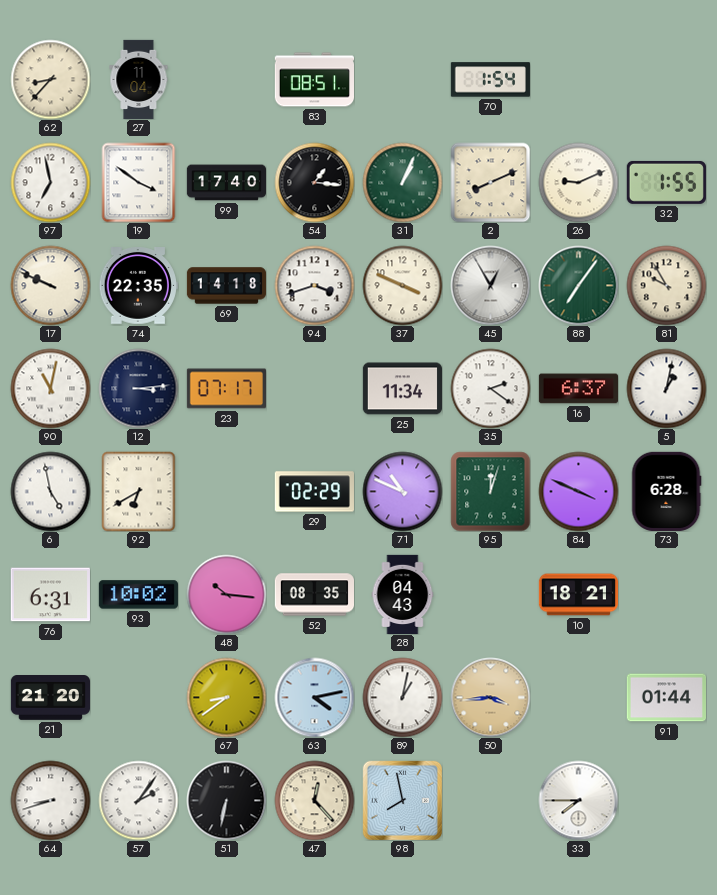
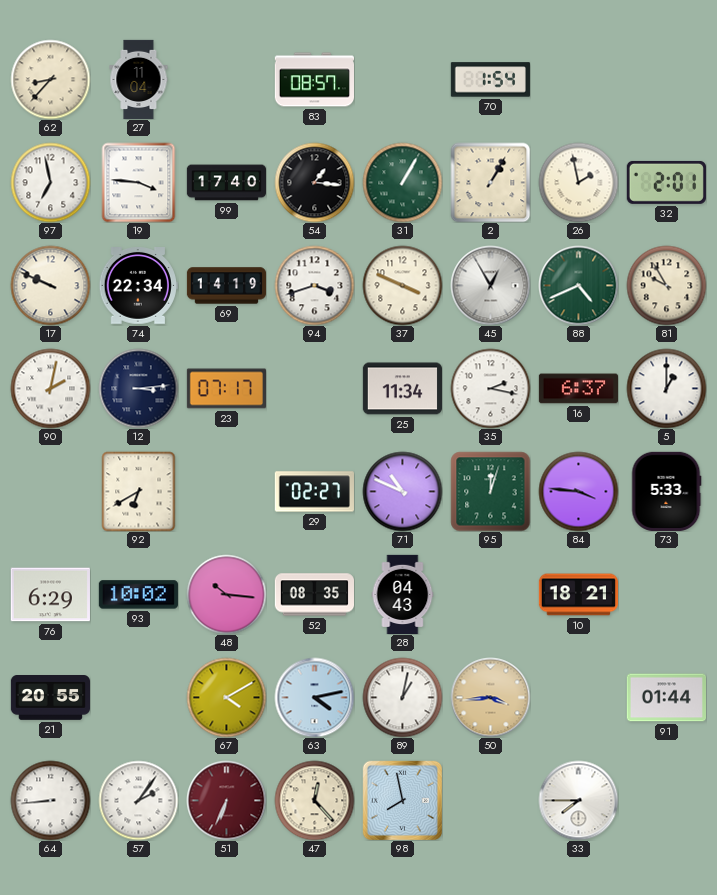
83: 08:51 -> 08:57 (314, 80)
19: 3:51 -> 3:46 (139, 182)
31: 1:04 -> 1:05 (402, 182)
2: 8:11 -> 1:05 (490, 182)
26: 9:11 -> 1:58 (578, 182)
32: 1:55 -> 2:01 (666, 182)
74: 22:35 -> 22:34 (138, 286)
69: 14:18 -> 14:19 (226, 286)
88: 7:06 -> 4:41 (578, 285)
90: 11:02 -> 2:02 (50, 388)
35: 2:21 -> 2:17 (490, 388)
5: 1:02 -> 1:00 (666, 388)
6: 4:58 -> none (50, 491)
29: 02:29 -> 02:27 (314, 492)
84: 3:49 -> 3:46 (578, 491)
73: 6:28 -> 5:33 (666, 491)
76: 6:31 -> 6:29 (50, 595)
21: 21:20 -> 20:55 (50, 698)
67: 8:39 -> 4:10 (226, 697)
64: 8:42 -> 8:44 (50, 800)
51: 6:32 -> 6:34 (226, 800)
51 dial: black -> burgundy (226, 800)
